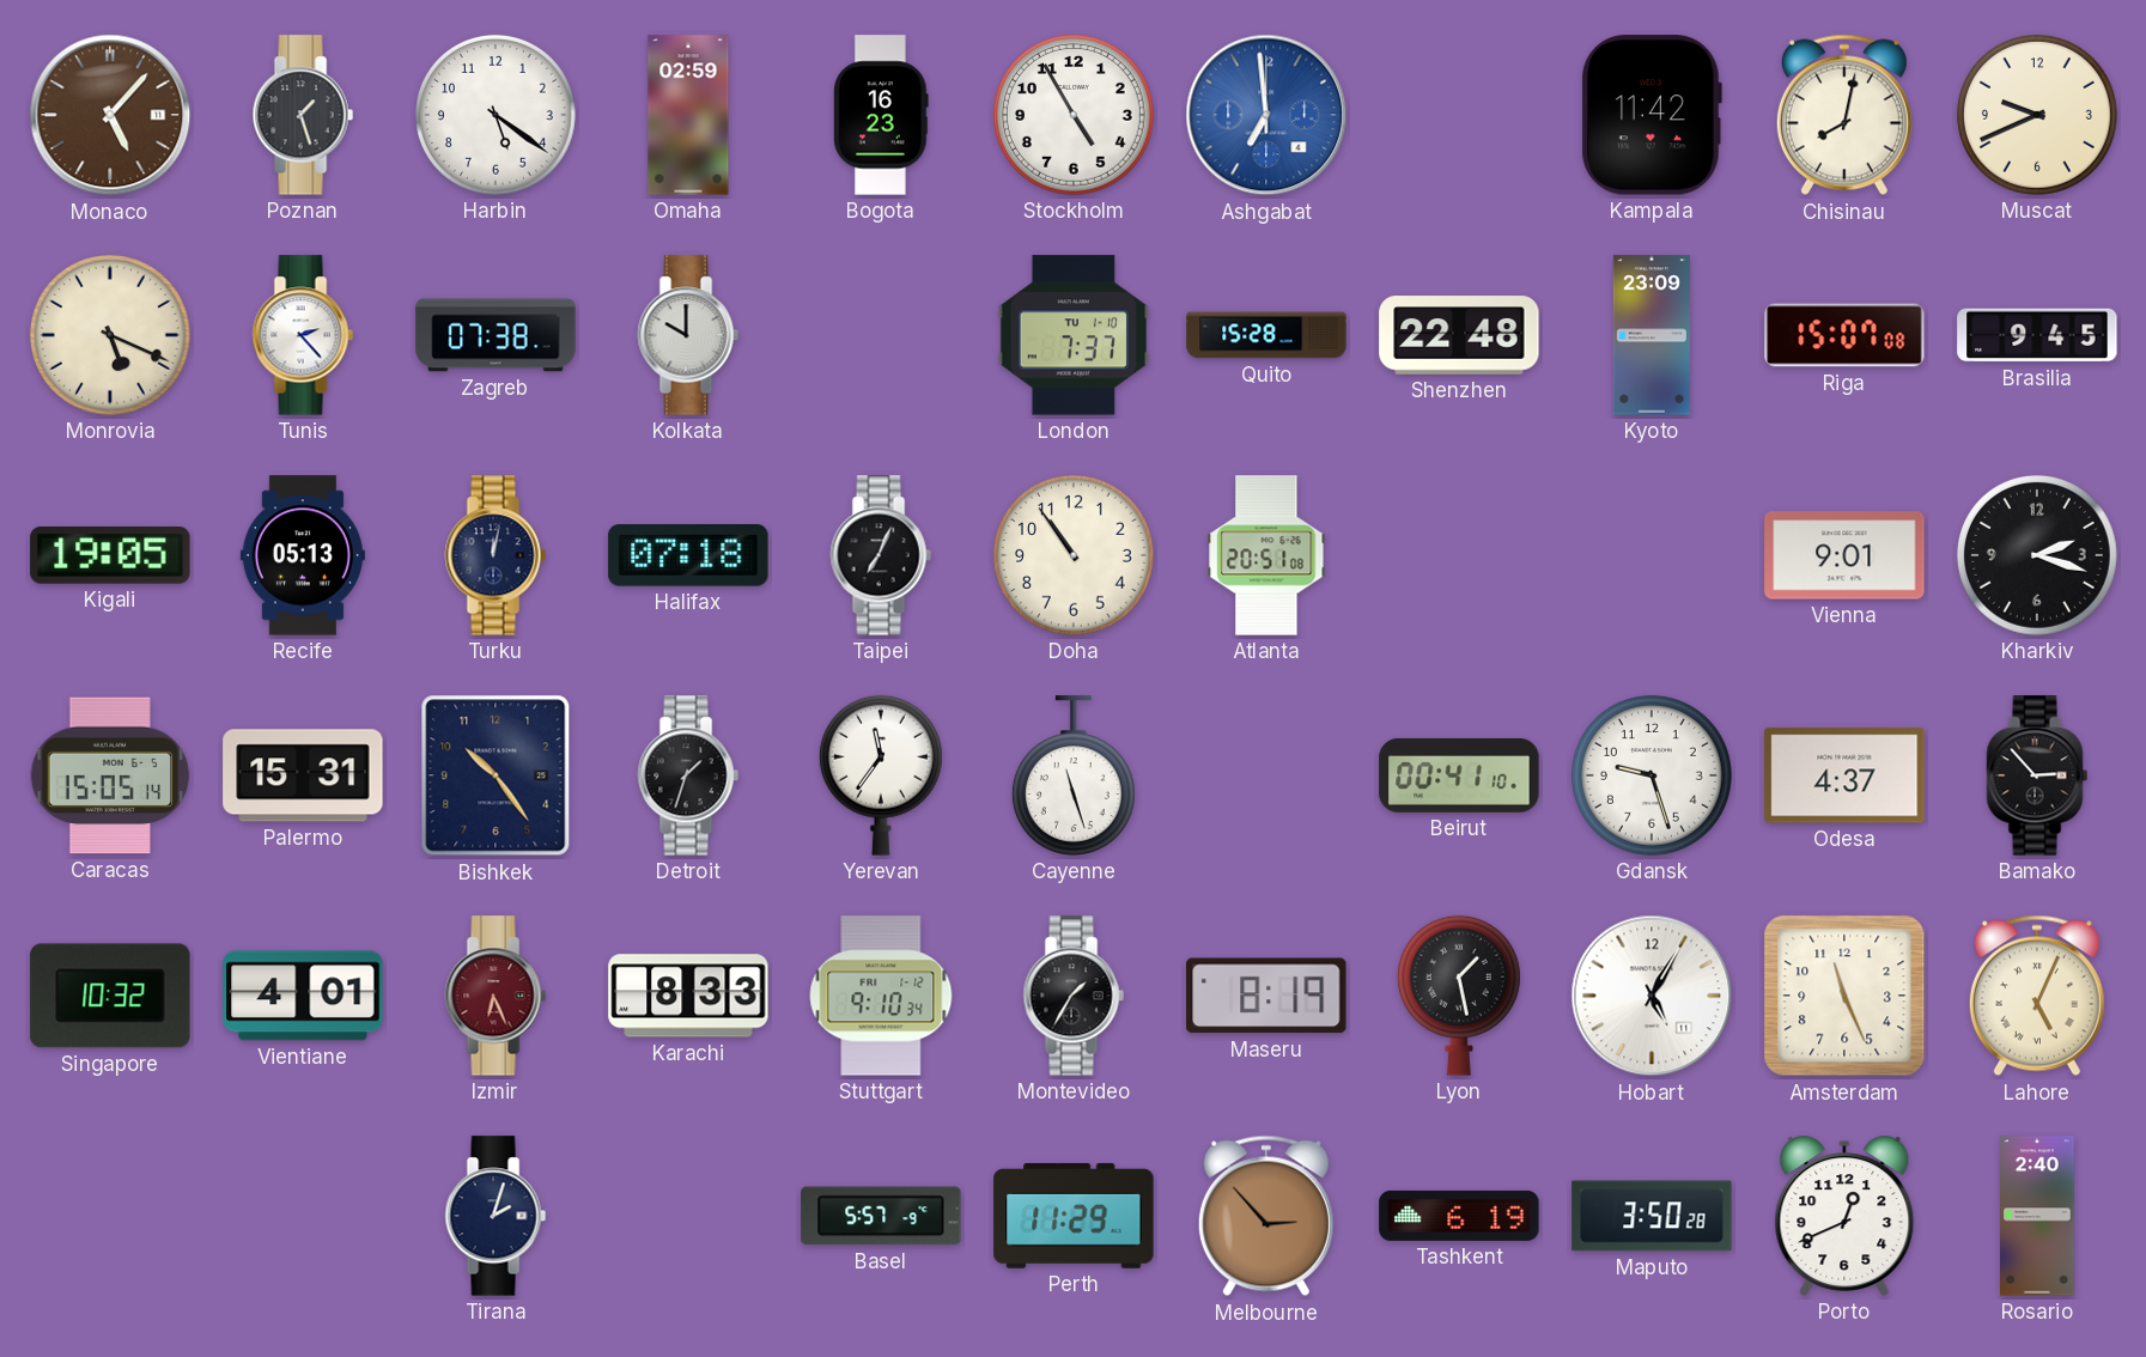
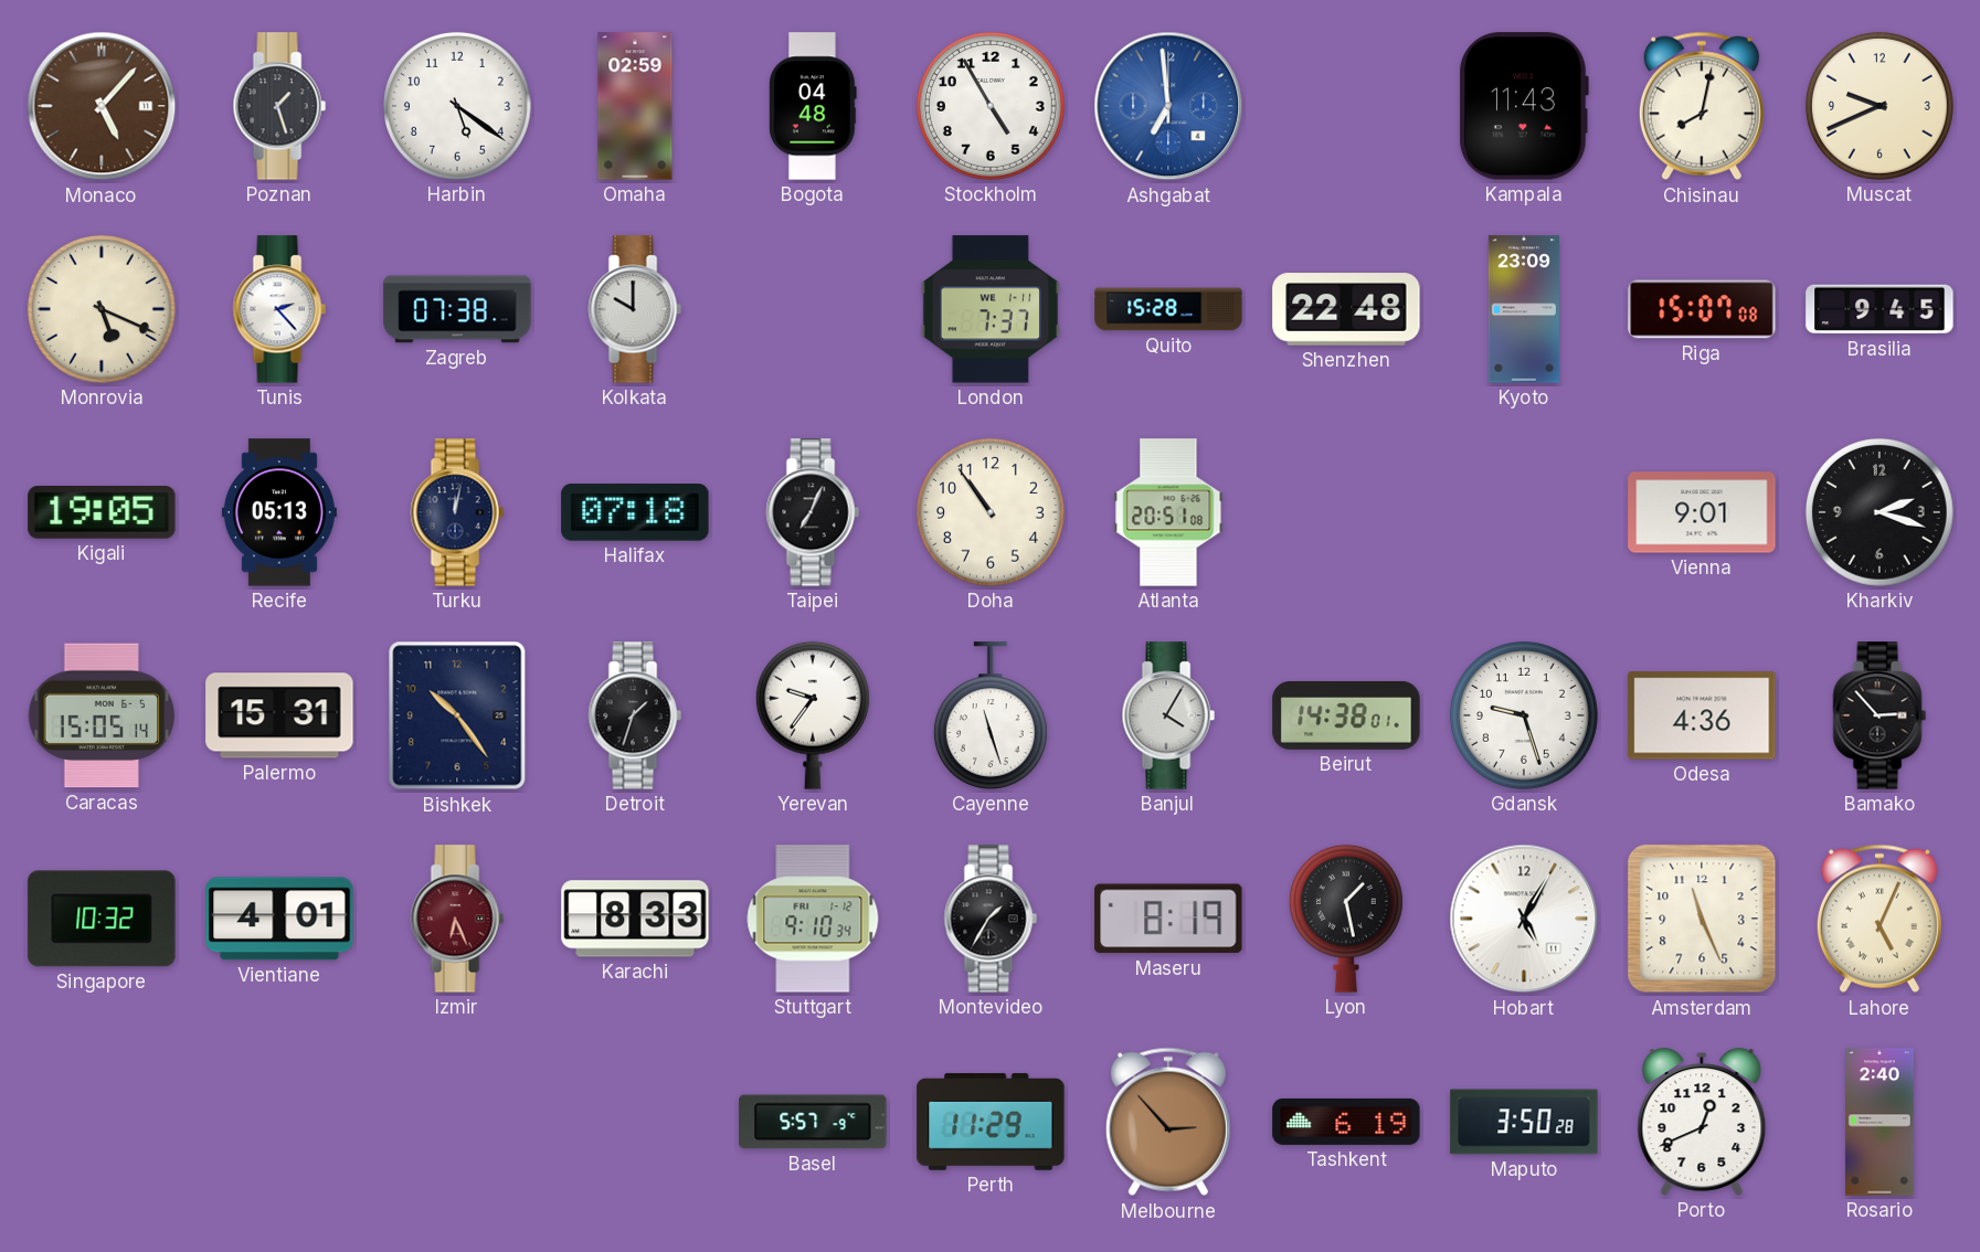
Bogota: 16:23 -> 04:48 (813, 106)
Kampala: 11:42 -> 11:43 (1524, 106)
London date: TU 1-10 -> WE 1-11 (989, 309)
Yerevan: 11:36 -> 9:36 (813, 715)
Banjul: none -> 4:05 (1168, 715)
Beirut: 00:41 -> 14:38 (1346, 715)
Odesa: 4:37 -> 4:36 (1702, 715)
Tirana: 2:03 -> none (496, 1216)
